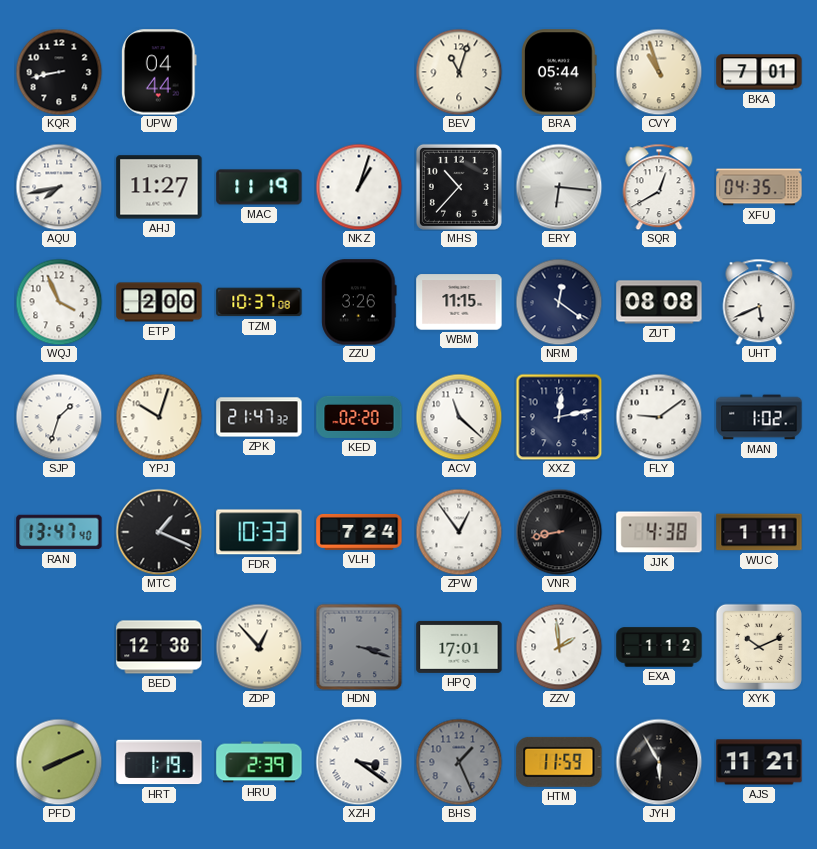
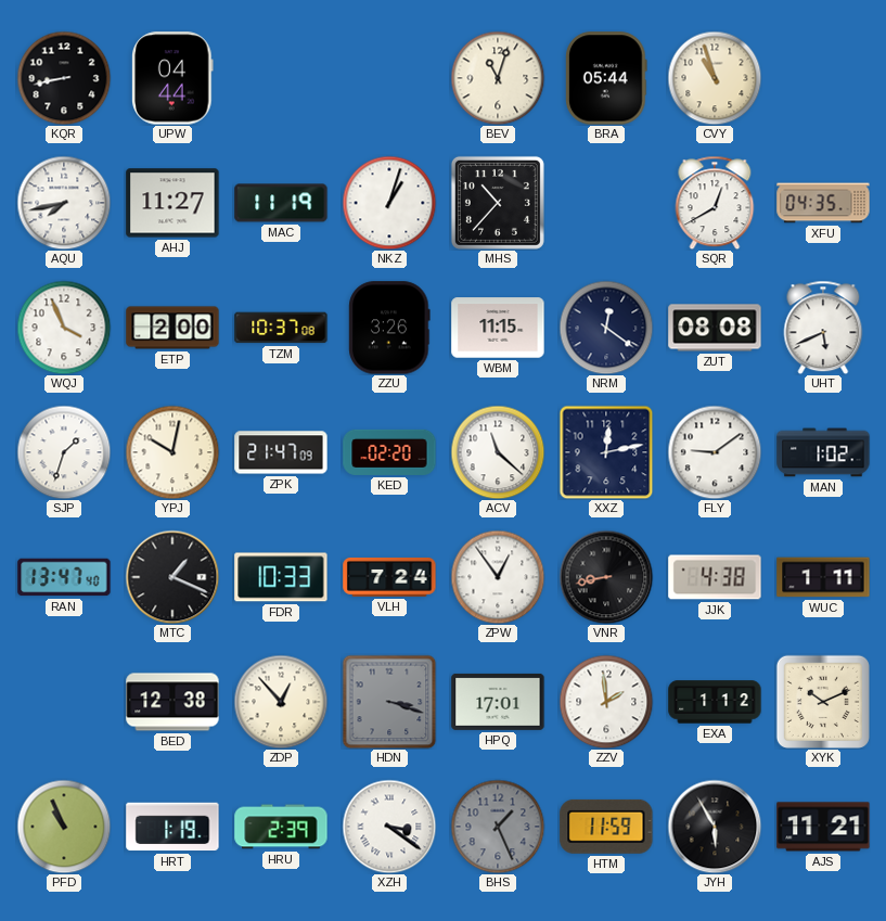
BKA: 7:01 -> none (759, 72)
ERY: 6:16 -> none (559, 187)
YPJ: 10:03 -> 10:02 (172, 452)
ZPK: 21:47:32 -> 21:47:09 (281, 452)
PFD: 8:11 -> 10:56 (64, 827)
